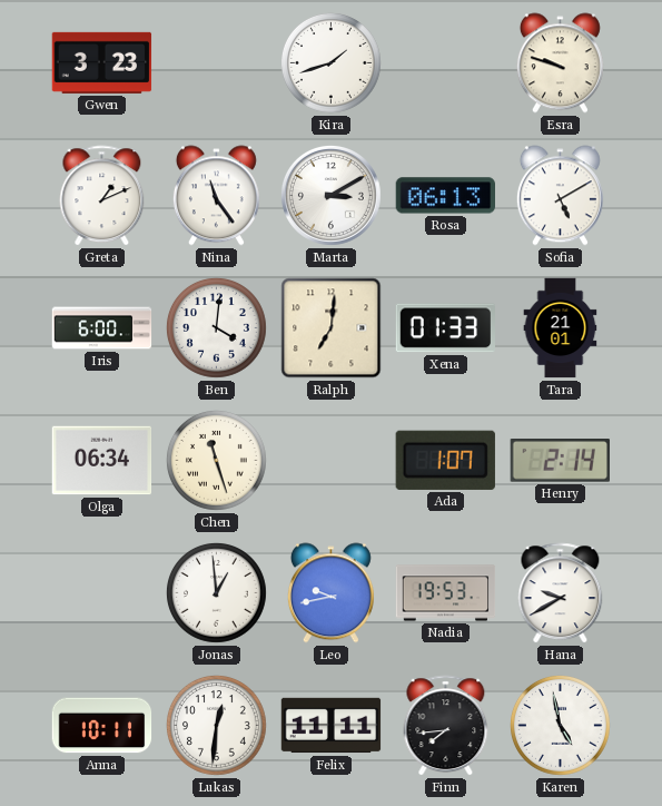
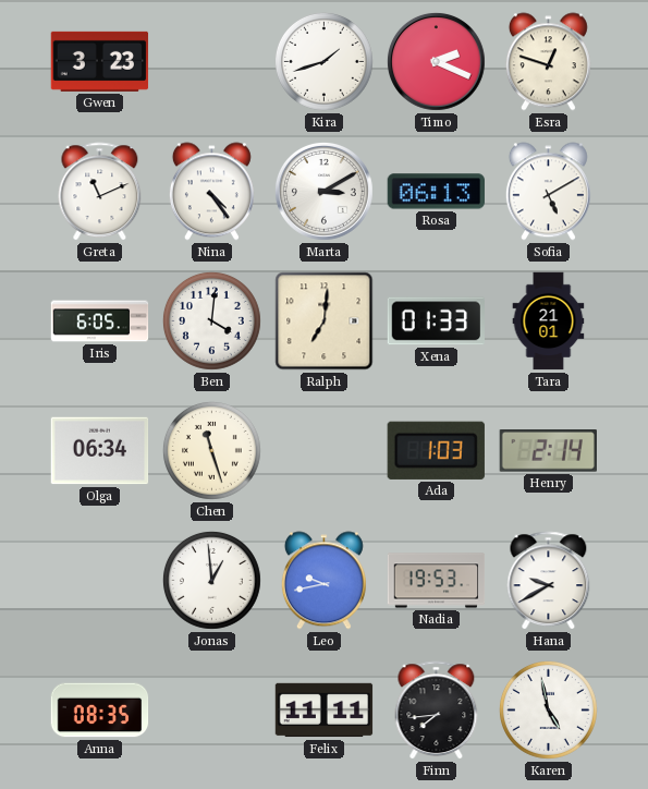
Timo: none -> 2:19 (436, 61)
Esra: 9:48 -> 12:48 (548, 62)
Greta: 1:11 -> 11:11 (100, 192)
Nina: 11:24 -> 4:24 (211, 192)
Iris: 6:00 -> 6:05 (100, 321)
Ada: 1:07 -> 1:03 (436, 450)
Anna: 10:11 -> 08:35 (100, 711)
Lukas: 12:31 -> none (217, 726)
